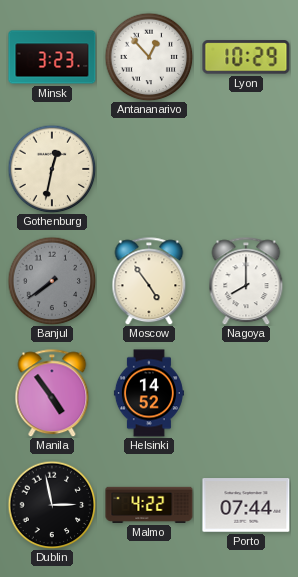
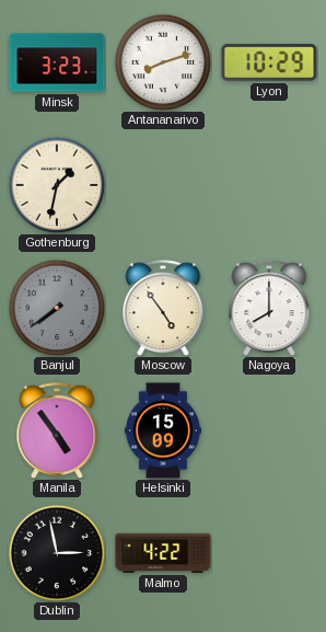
Antananarivo: 12:53 -> 8:12 (163, 62)
Gothenburg: 12:32 -> 1:32 (57, 185)
Helsinki: 14:52 -> 15:09 (163, 430)
Porto: 07:44 -> none (246, 505)
